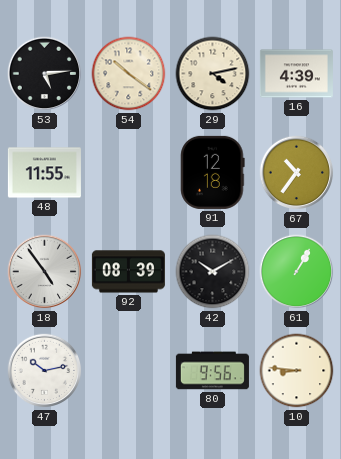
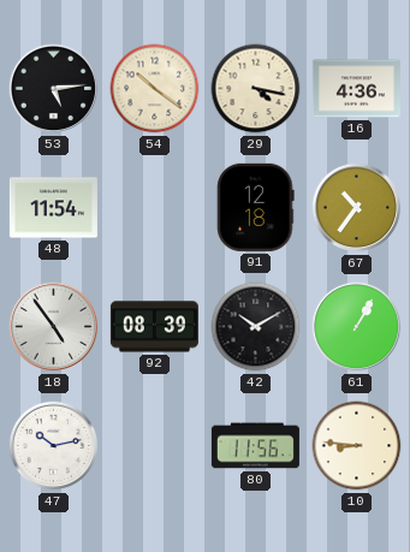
29: 4:13 -> 4:17 (256, 89)
16: 4:39 -> 4:36 (356, 89)
48: 11:55 -> 11:54 (53, 208)
80: 9:56 -> 11:56 (255, 446)
